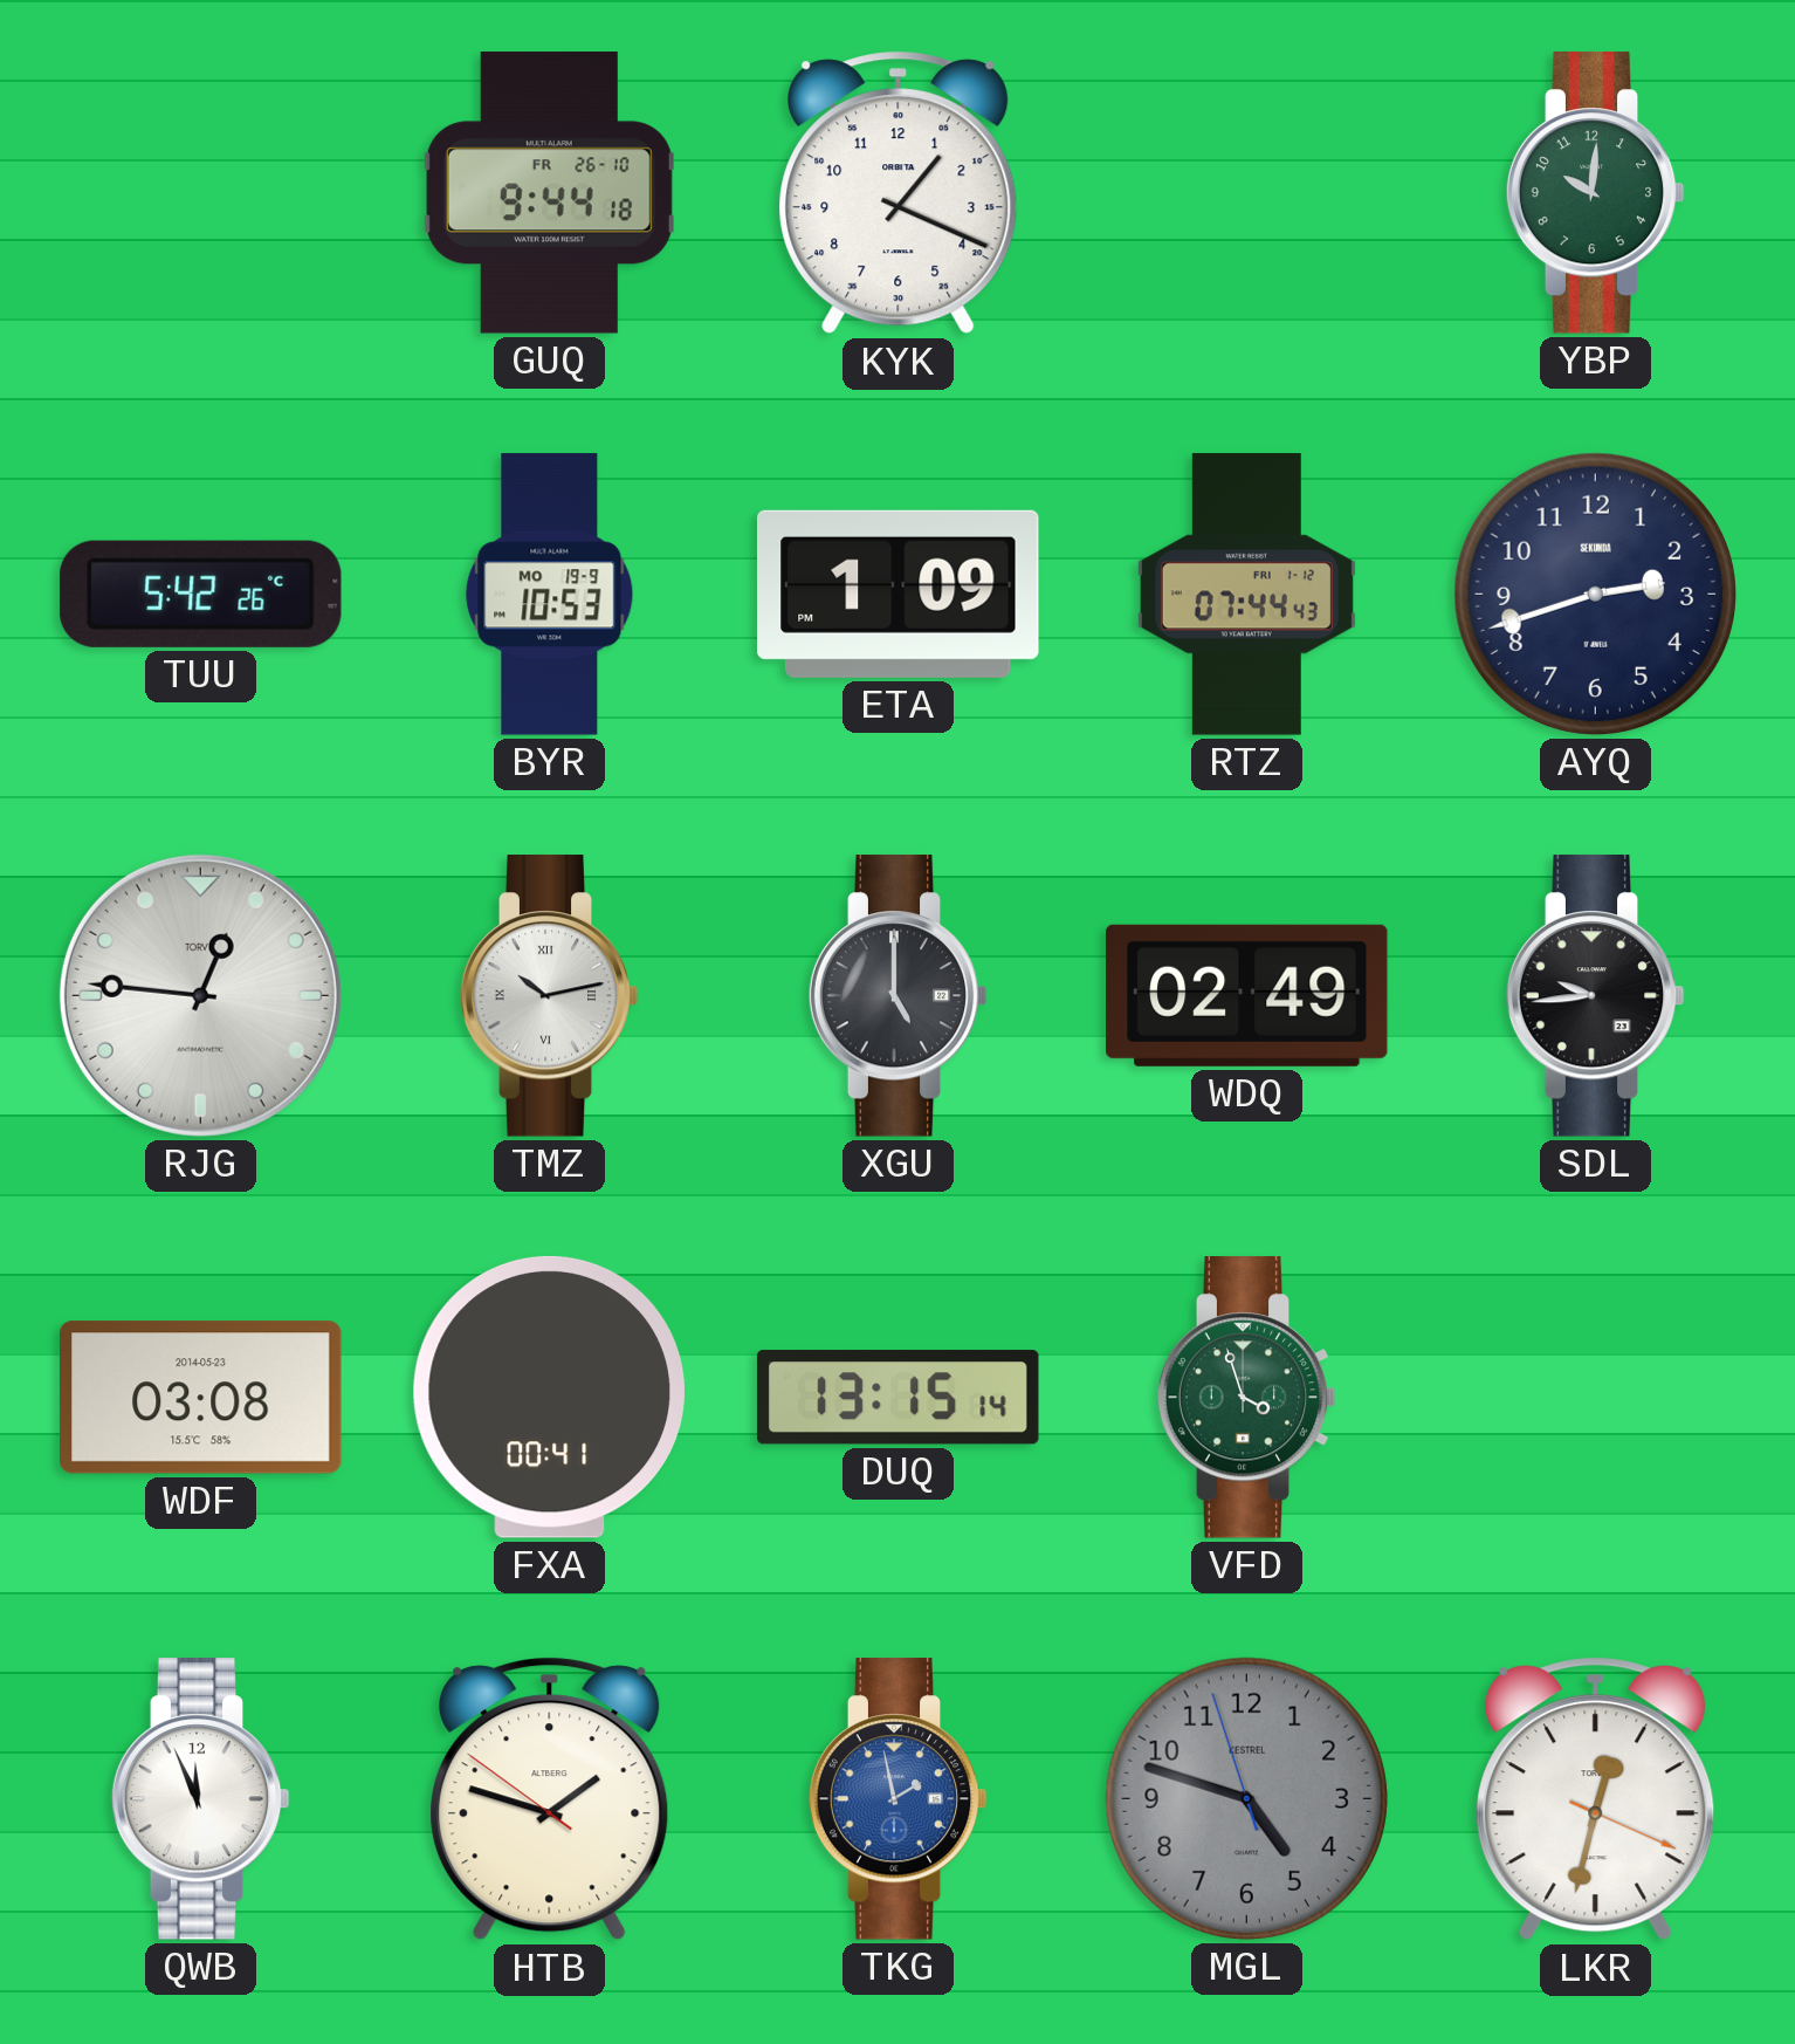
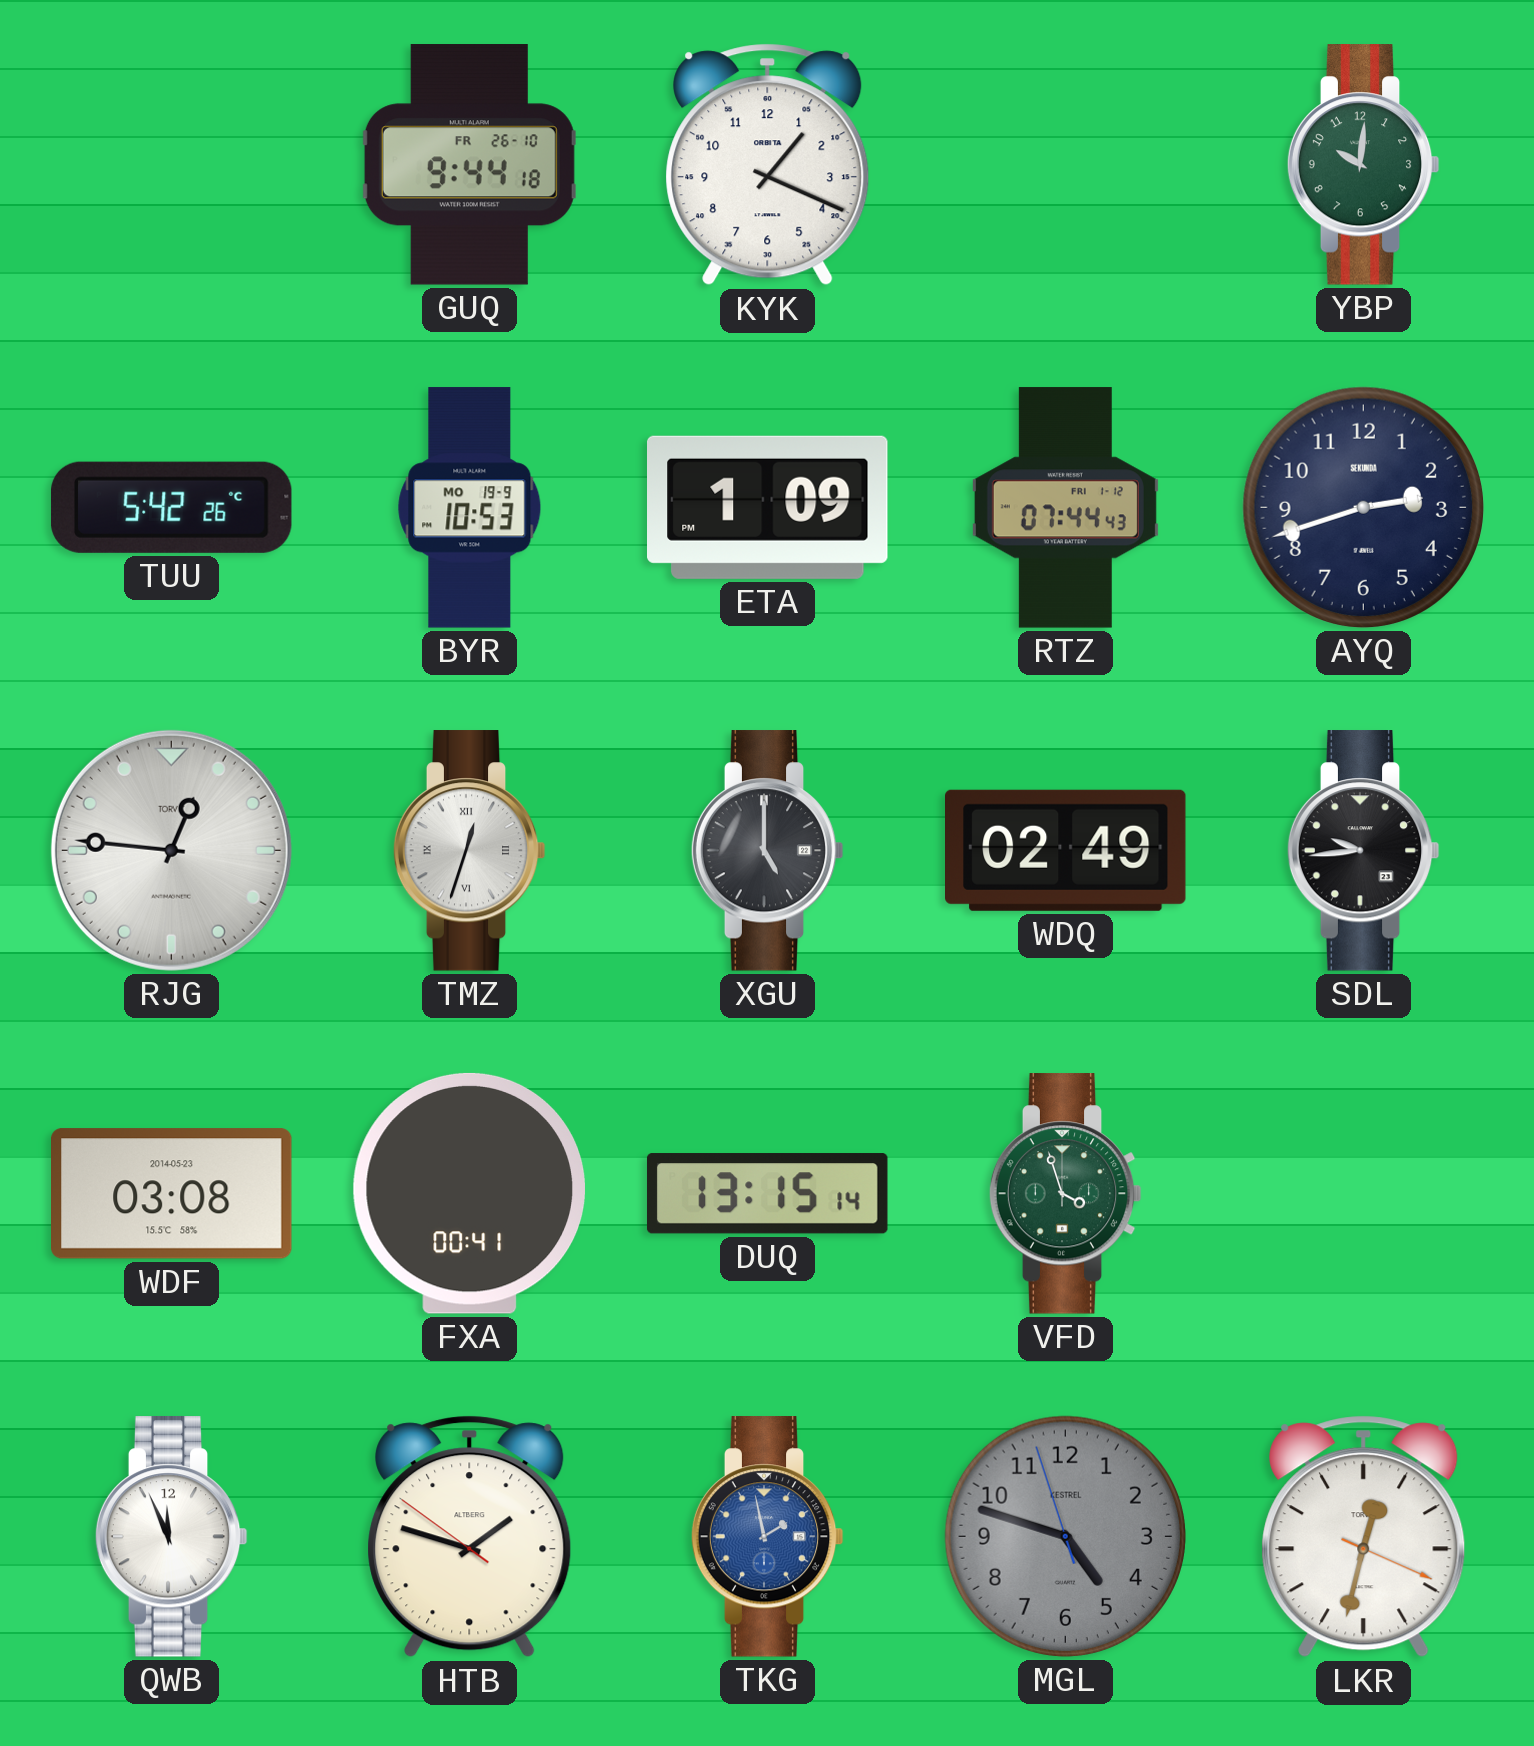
TMZ: 10:13 -> 12:33 (469, 851)
